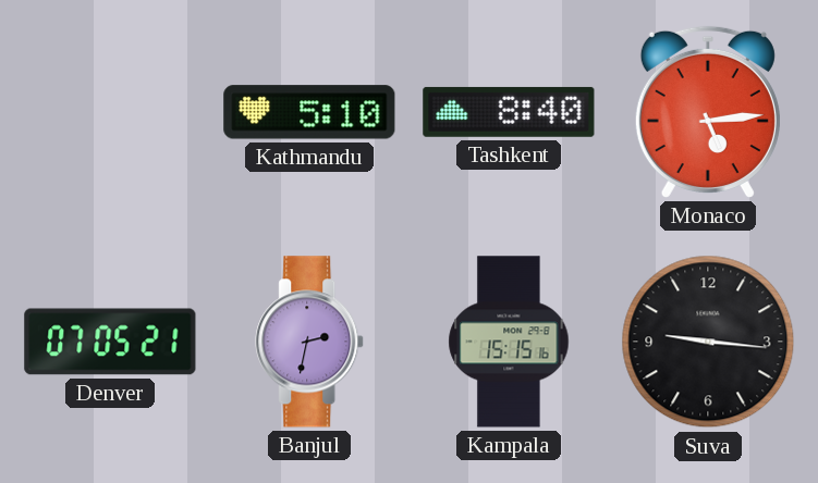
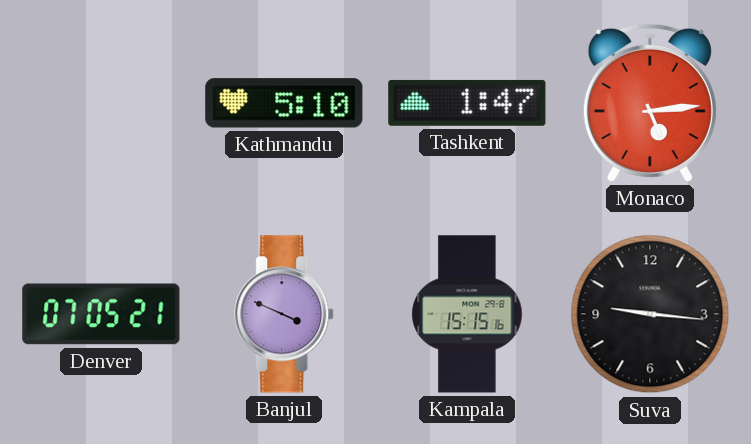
Tashkent: 8:40 -> 1:47 (467, 103)
Banjul: 2:32 -> 3:49 (285, 314)
